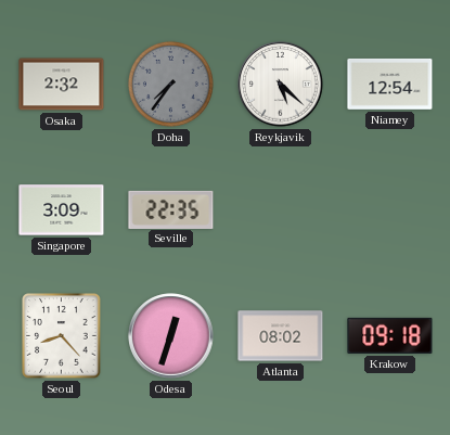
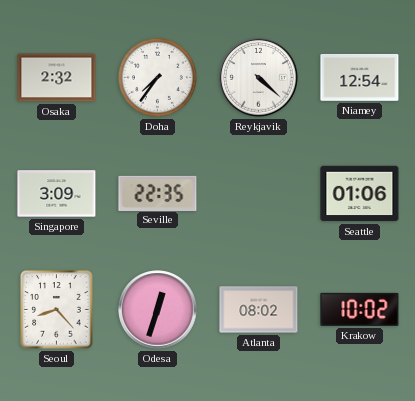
Doha dial: grey -> white (157, 77)
Reykjavik: 5:22 -> 4:22 (259, 78)
Seattle: none -> 01:06 (360, 194)
Krakow: 09:18 -> 10:02 (360, 309)
